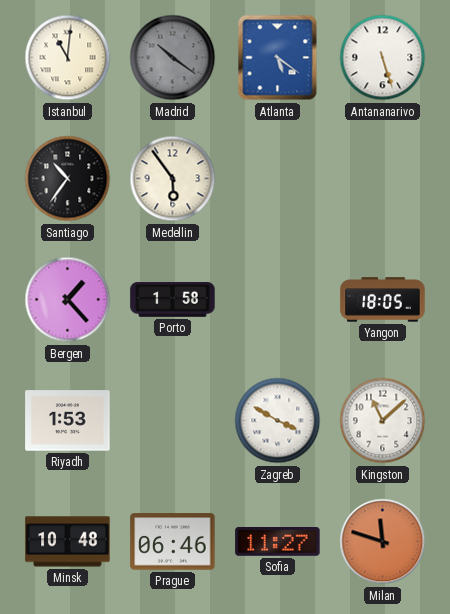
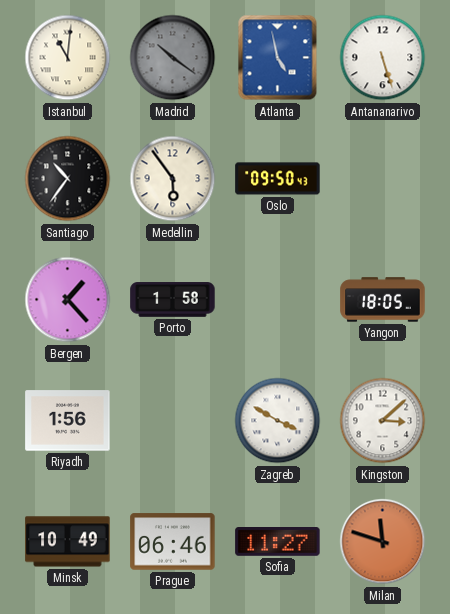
Atlanta: 5:21 -> 4:58 (278, 58)
Oslo: none -> 09:50 (278, 179)
Riyadh: 1:53 -> 1:56 (68, 421)
Kingston: 11:08 -> 3:08 (383, 421)
Minsk: 10:48 -> 10:49 (68, 542)
